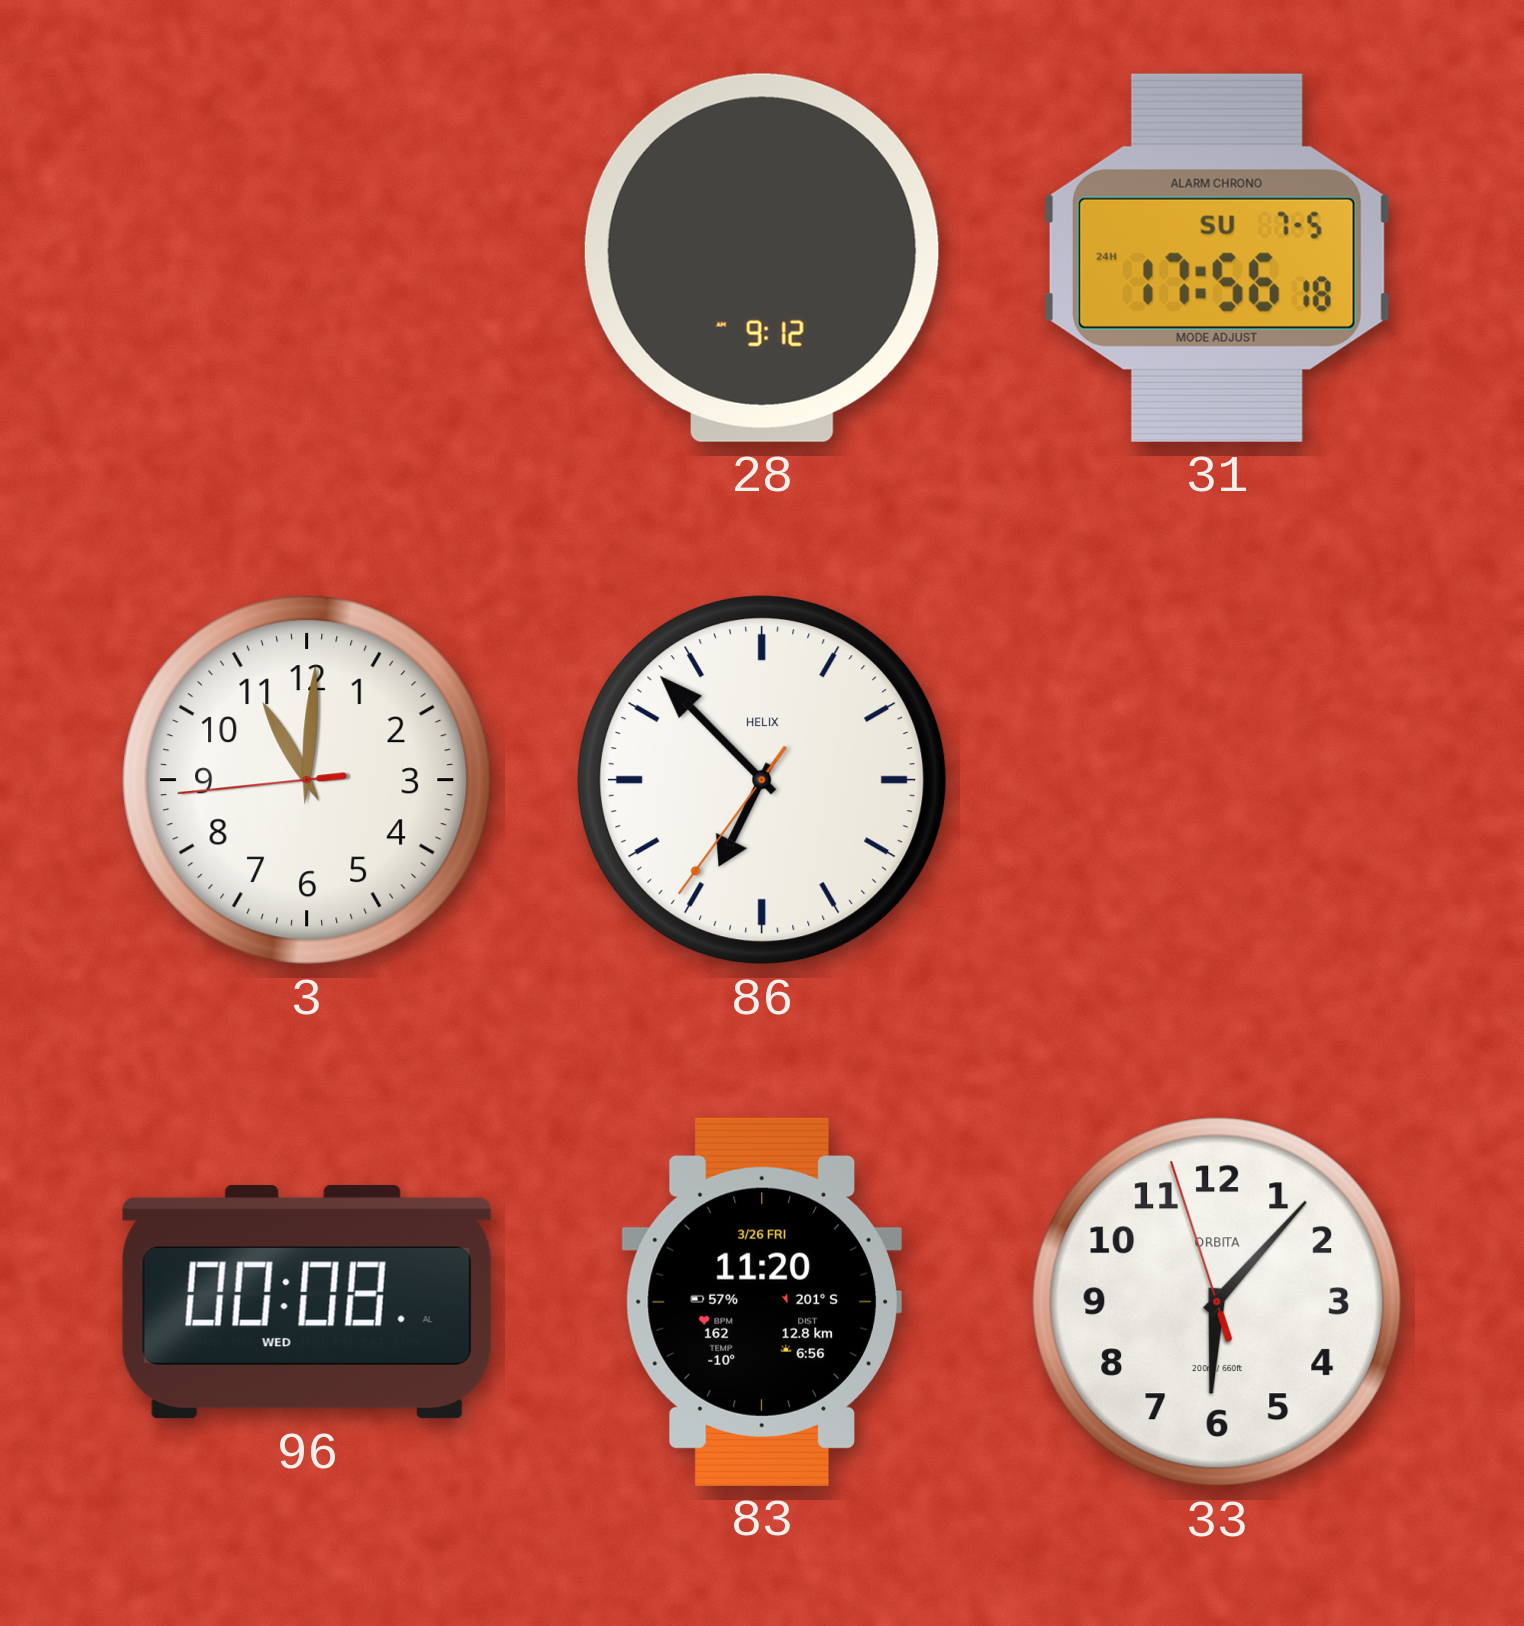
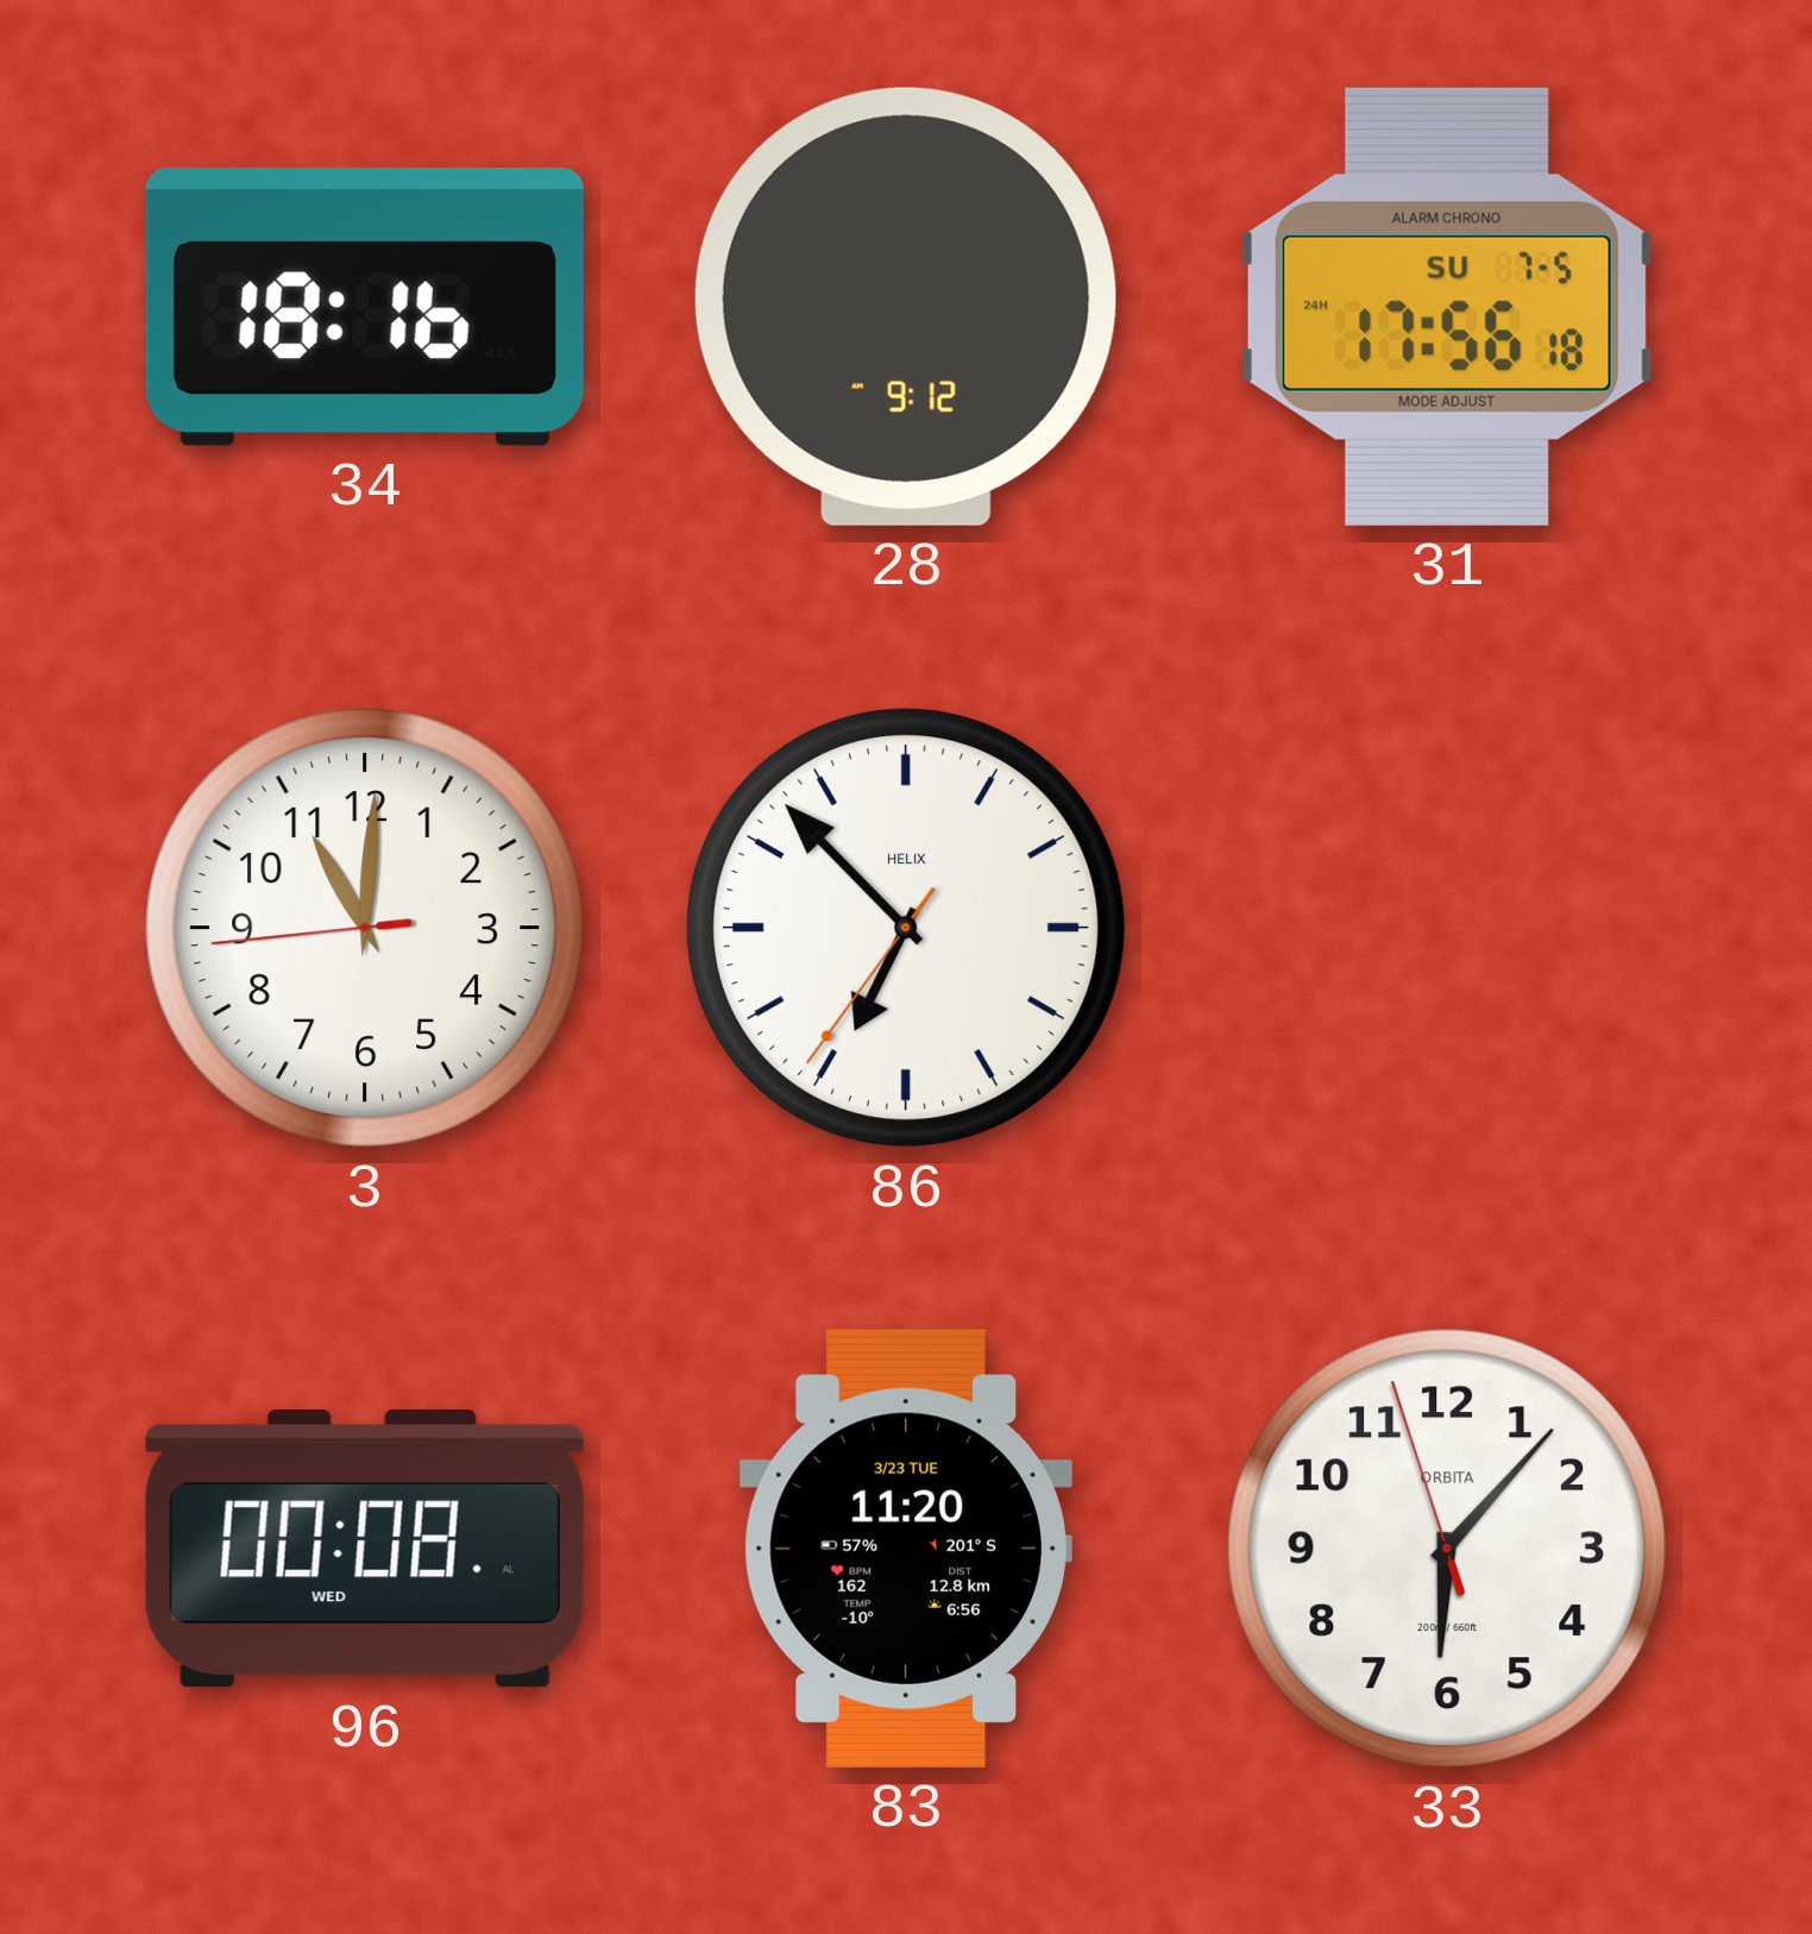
34: none -> 18:16 (365, 307)
83 date: 3/26 FRI -> 3/23 TUE (906, 1549)
